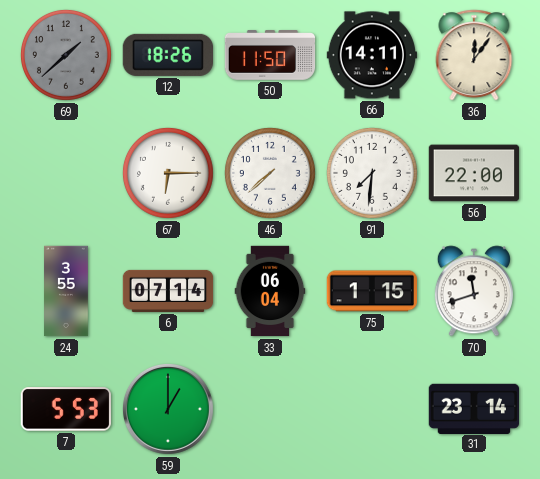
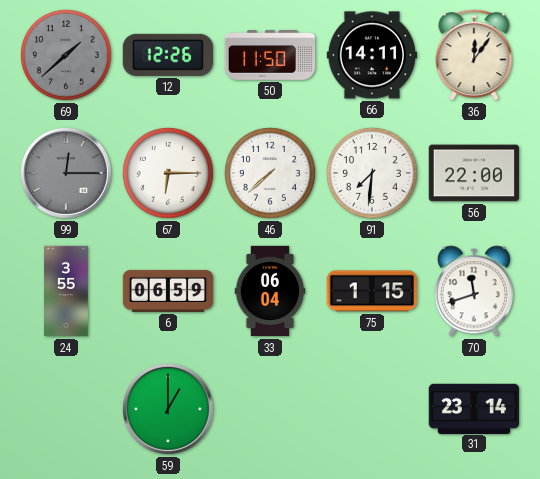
12: 18:26 -> 12:26 (167, 55)
99: none -> 12:15 (66, 173)
6: 07:14 -> 06:59 (168, 291)
7: 5:53 -> none (66, 409)
